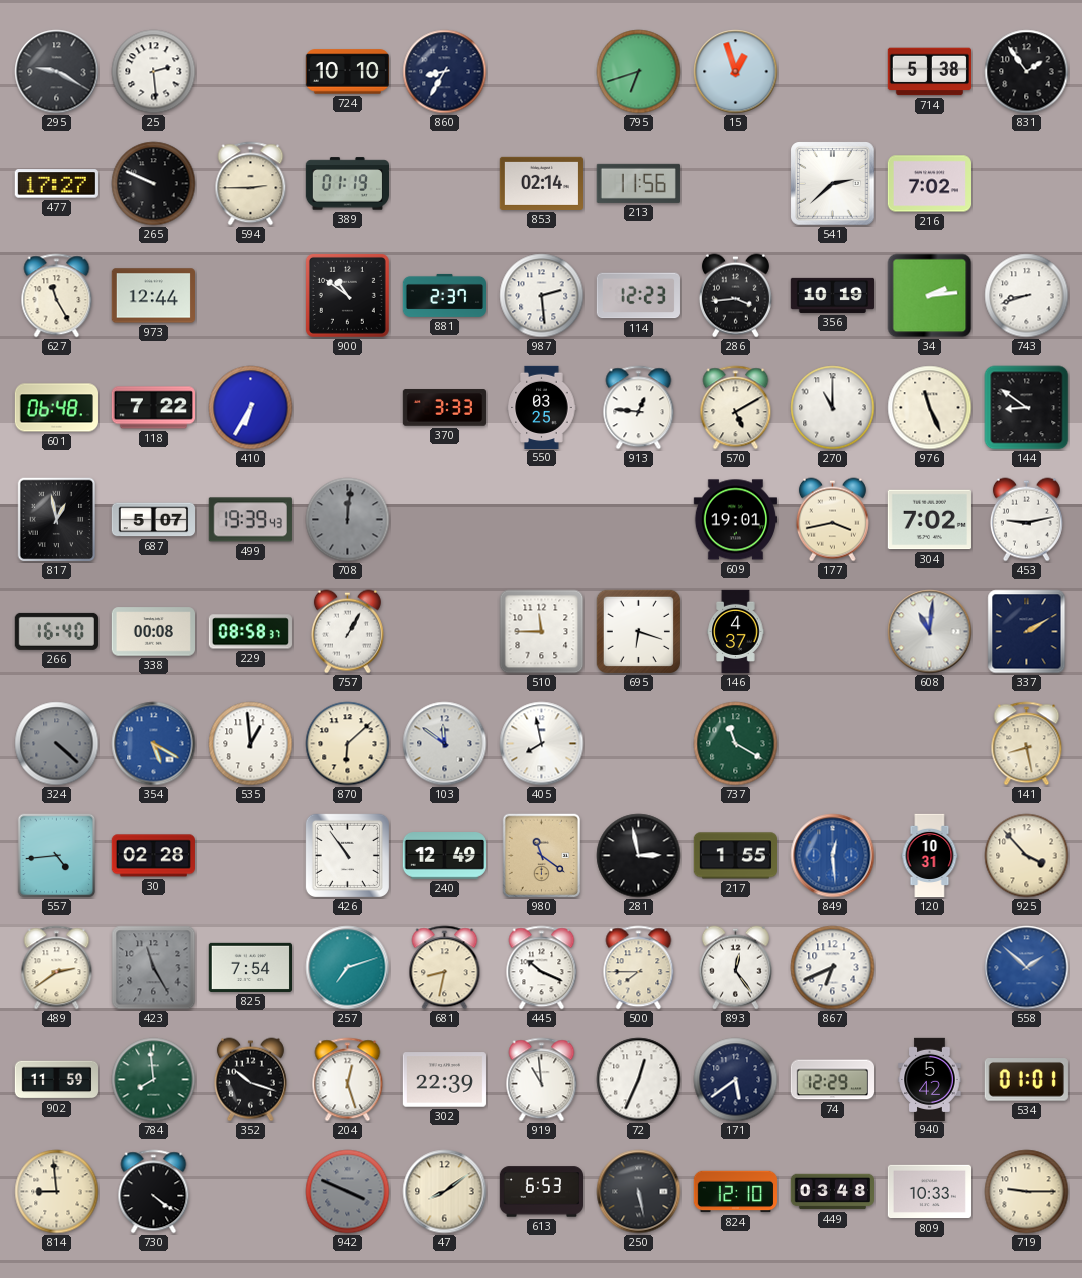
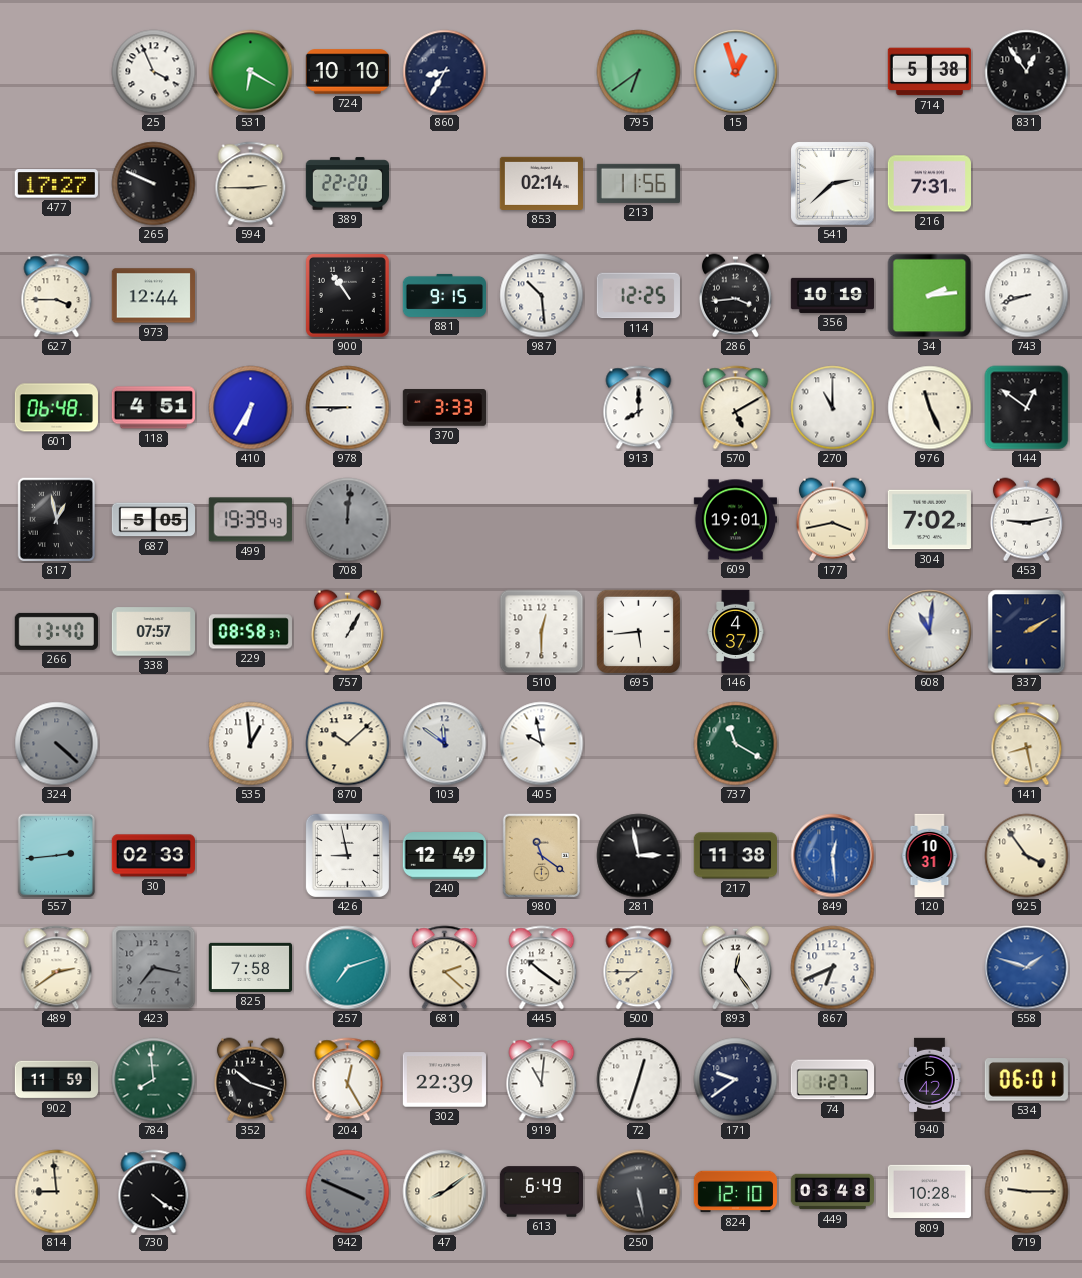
295: 9:20 -> none (57, 72)
25: 2:29 -> 3:56 (154, 72)
531: none -> 6:20 (251, 72)
795: 6:42 -> 6:39 (639, 72)
831: 1:54 -> 12:54 (1027, 72)
389: 01:19 -> 22:20 (347, 184)
216: 7:02 -> 7:31 (929, 184)
627: 11:25 -> 3:45 (57, 296)
900: 10:51 -> 10:54 (347, 295)
881: 2:37 -> 9:15 (444, 295)
987: 2:29 -> 10:29 (542, 296)
114: 12:23 -> 12:25 (638, 296)
118: 7:22 -> 4:51 (153, 408)
978: none -> 8:45 (348, 408)
550: 03:25 -> none (542, 407)
913: 12:46 -> 8:00 (639, 408)
144: 8:51 -> 12:51 (1027, 408)
687: 5:07 -> 5:05 (153, 520)
266: 16:40 -> 13:40 (56, 631)
338: 00:08 -> 07:57 (153, 632)
510: 11:45 -> 12:30 (542, 632)
695: 6:18 -> 5:44 (638, 631)
354: 5:20 -> none (154, 744)
870: 6:08 -> 10:08 (348, 744)
405: 7:58 -> 9:58 (542, 744)
557: 4:44 -> 2:44 (57, 856)
30: 02:28 -> 02:33 (153, 856)
426: 10:54 -> 8:58 (347, 855)
217: 1:55 -> 11:38 (735, 856)
925: 3:53 -> 3:54 (1027, 856)
423: 11:25 -> 7:17 (154, 968)
825: 7:54 -> 7:58 (250, 967)
681: 8:32 -> 2:22 (445, 968)
445: 10:19 -> 10:21 (542, 968)
558: 1:52 -> 1:48 (1027, 968)
204: 12:27 -> 12:25 (348, 1080)
919: 10:59 -> 11:01 (542, 1080)
72: 12:34 -> 12:33 (639, 1080)
171: 5:39 -> 9:39 (736, 1080)
74: 12:29 -> 1:27 (832, 1080)
534: 01:01 -> 06:01 (1026, 1080)
613: 6:53 -> 6:49 (541, 1192)
809: 10:33 -> 10:28 (929, 1192)
